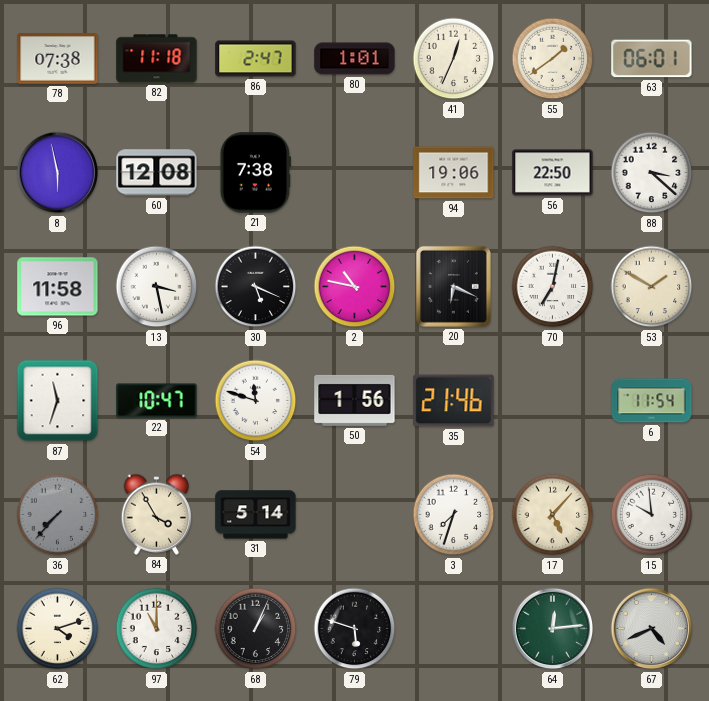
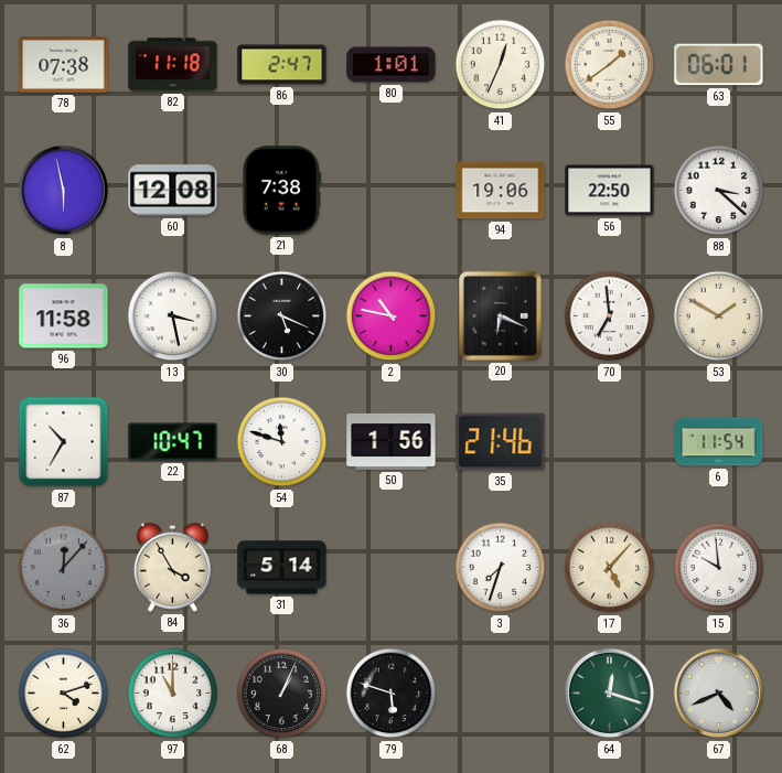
70: 7:02 -> 6:59 (610, 316)
87: 11:33 -> 10:35 (64, 442)
36: 7:37 -> 12:07 (64, 568)
64: 12:14 -> 12:18 (610, 694)
